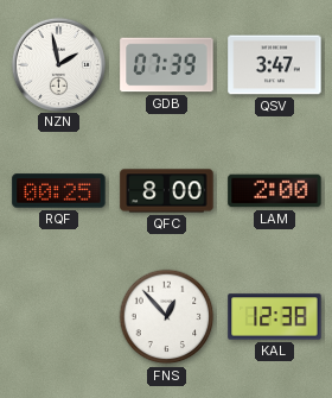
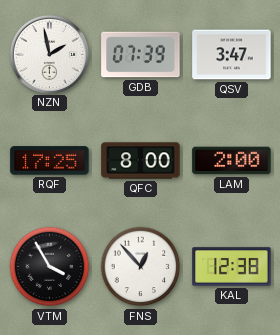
RQF: 00:25 -> 17:25 (50, 161)
VTM: none -> 3:55 (50, 267)
